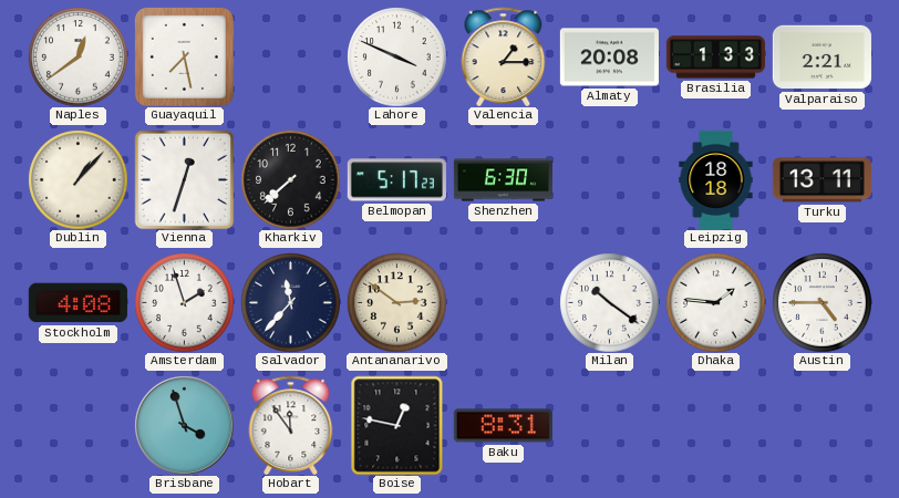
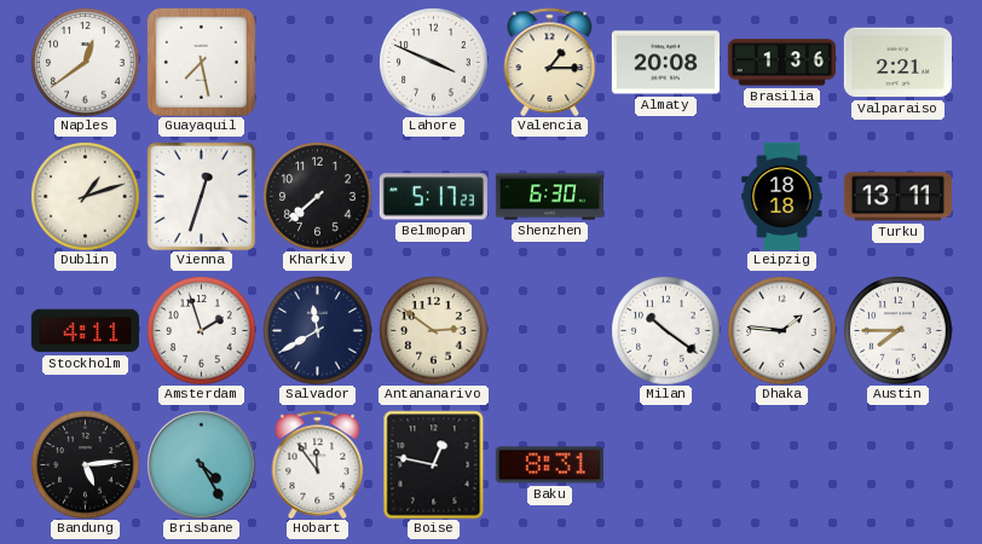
Brasilia: 1:33 -> 1:36 (781, 63)
Dublin: 1:07 -> 1:12 (85, 196)
Stockholm: 4:08 -> 4:11 (85, 331)
Salvador: 11:37 -> 11:40 (317, 330)
Austin: 4:45 -> 7:45 (897, 330)
Bandung: none -> 5:14 (85, 464)
Brisbane: 3:57 -> 4:25 (201, 464)
